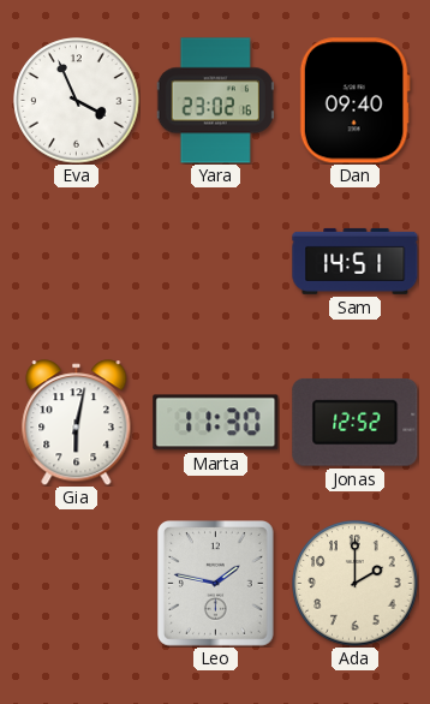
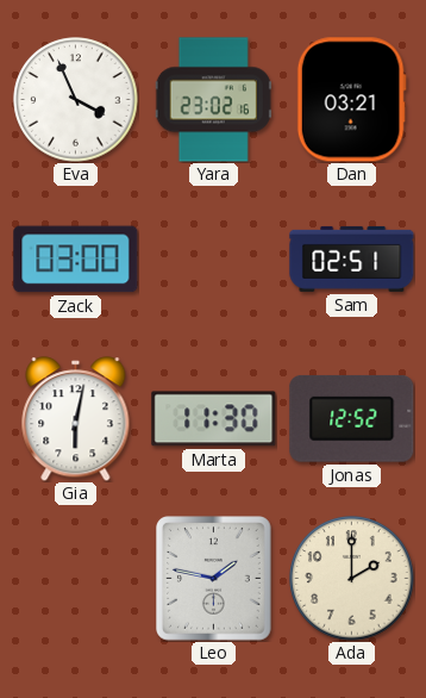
Dan: 09:40 -> 03:21 (351, 100)
Zack: none -> 03:00 (76, 260)
Sam: 14:51 -> 02:51 (352, 258)
